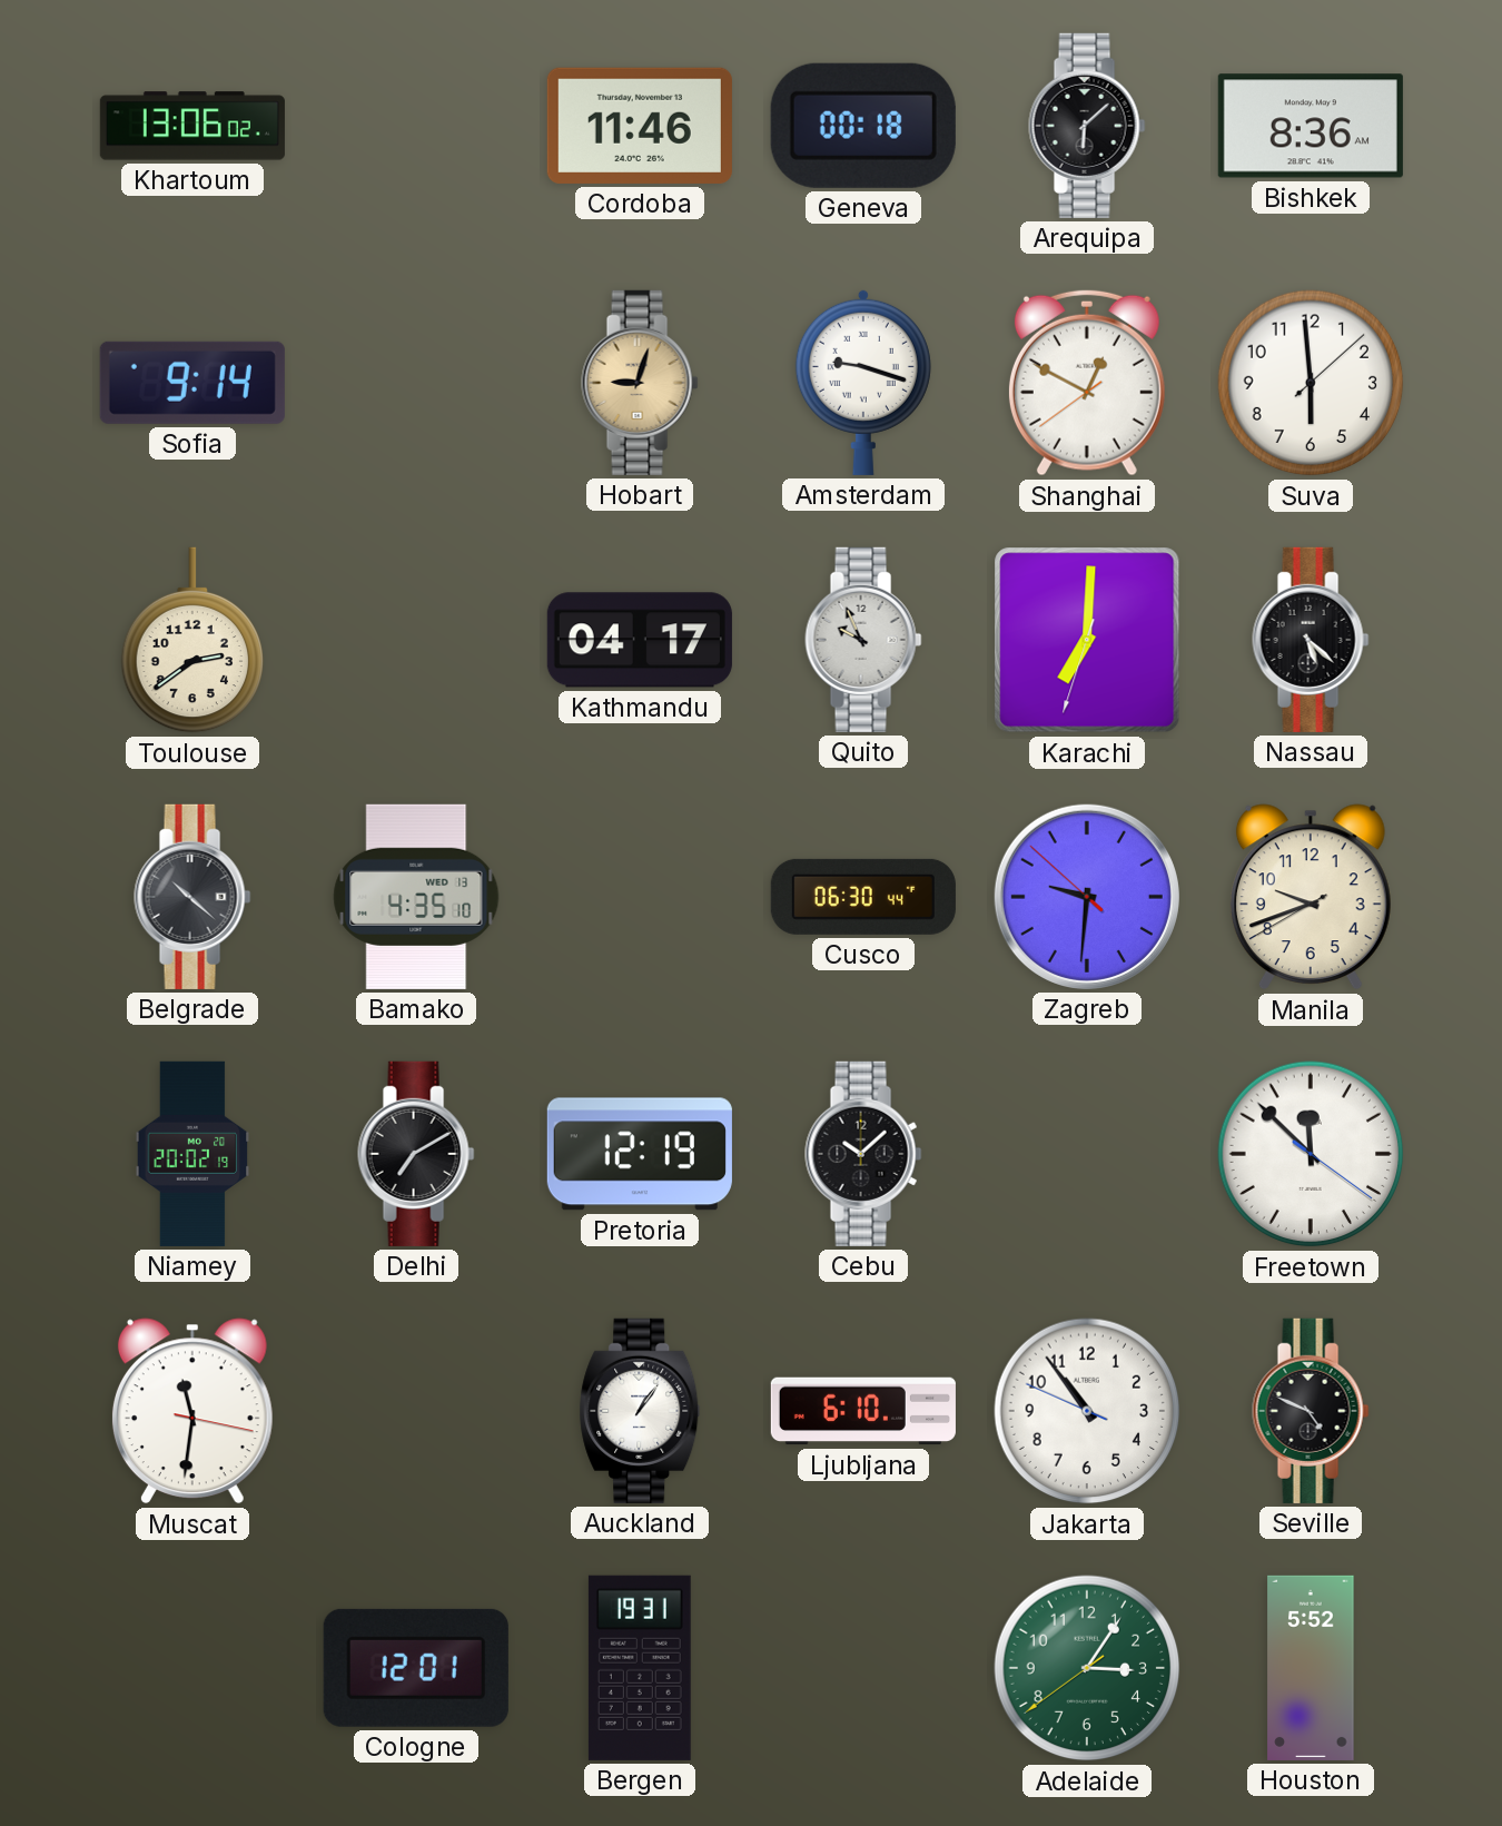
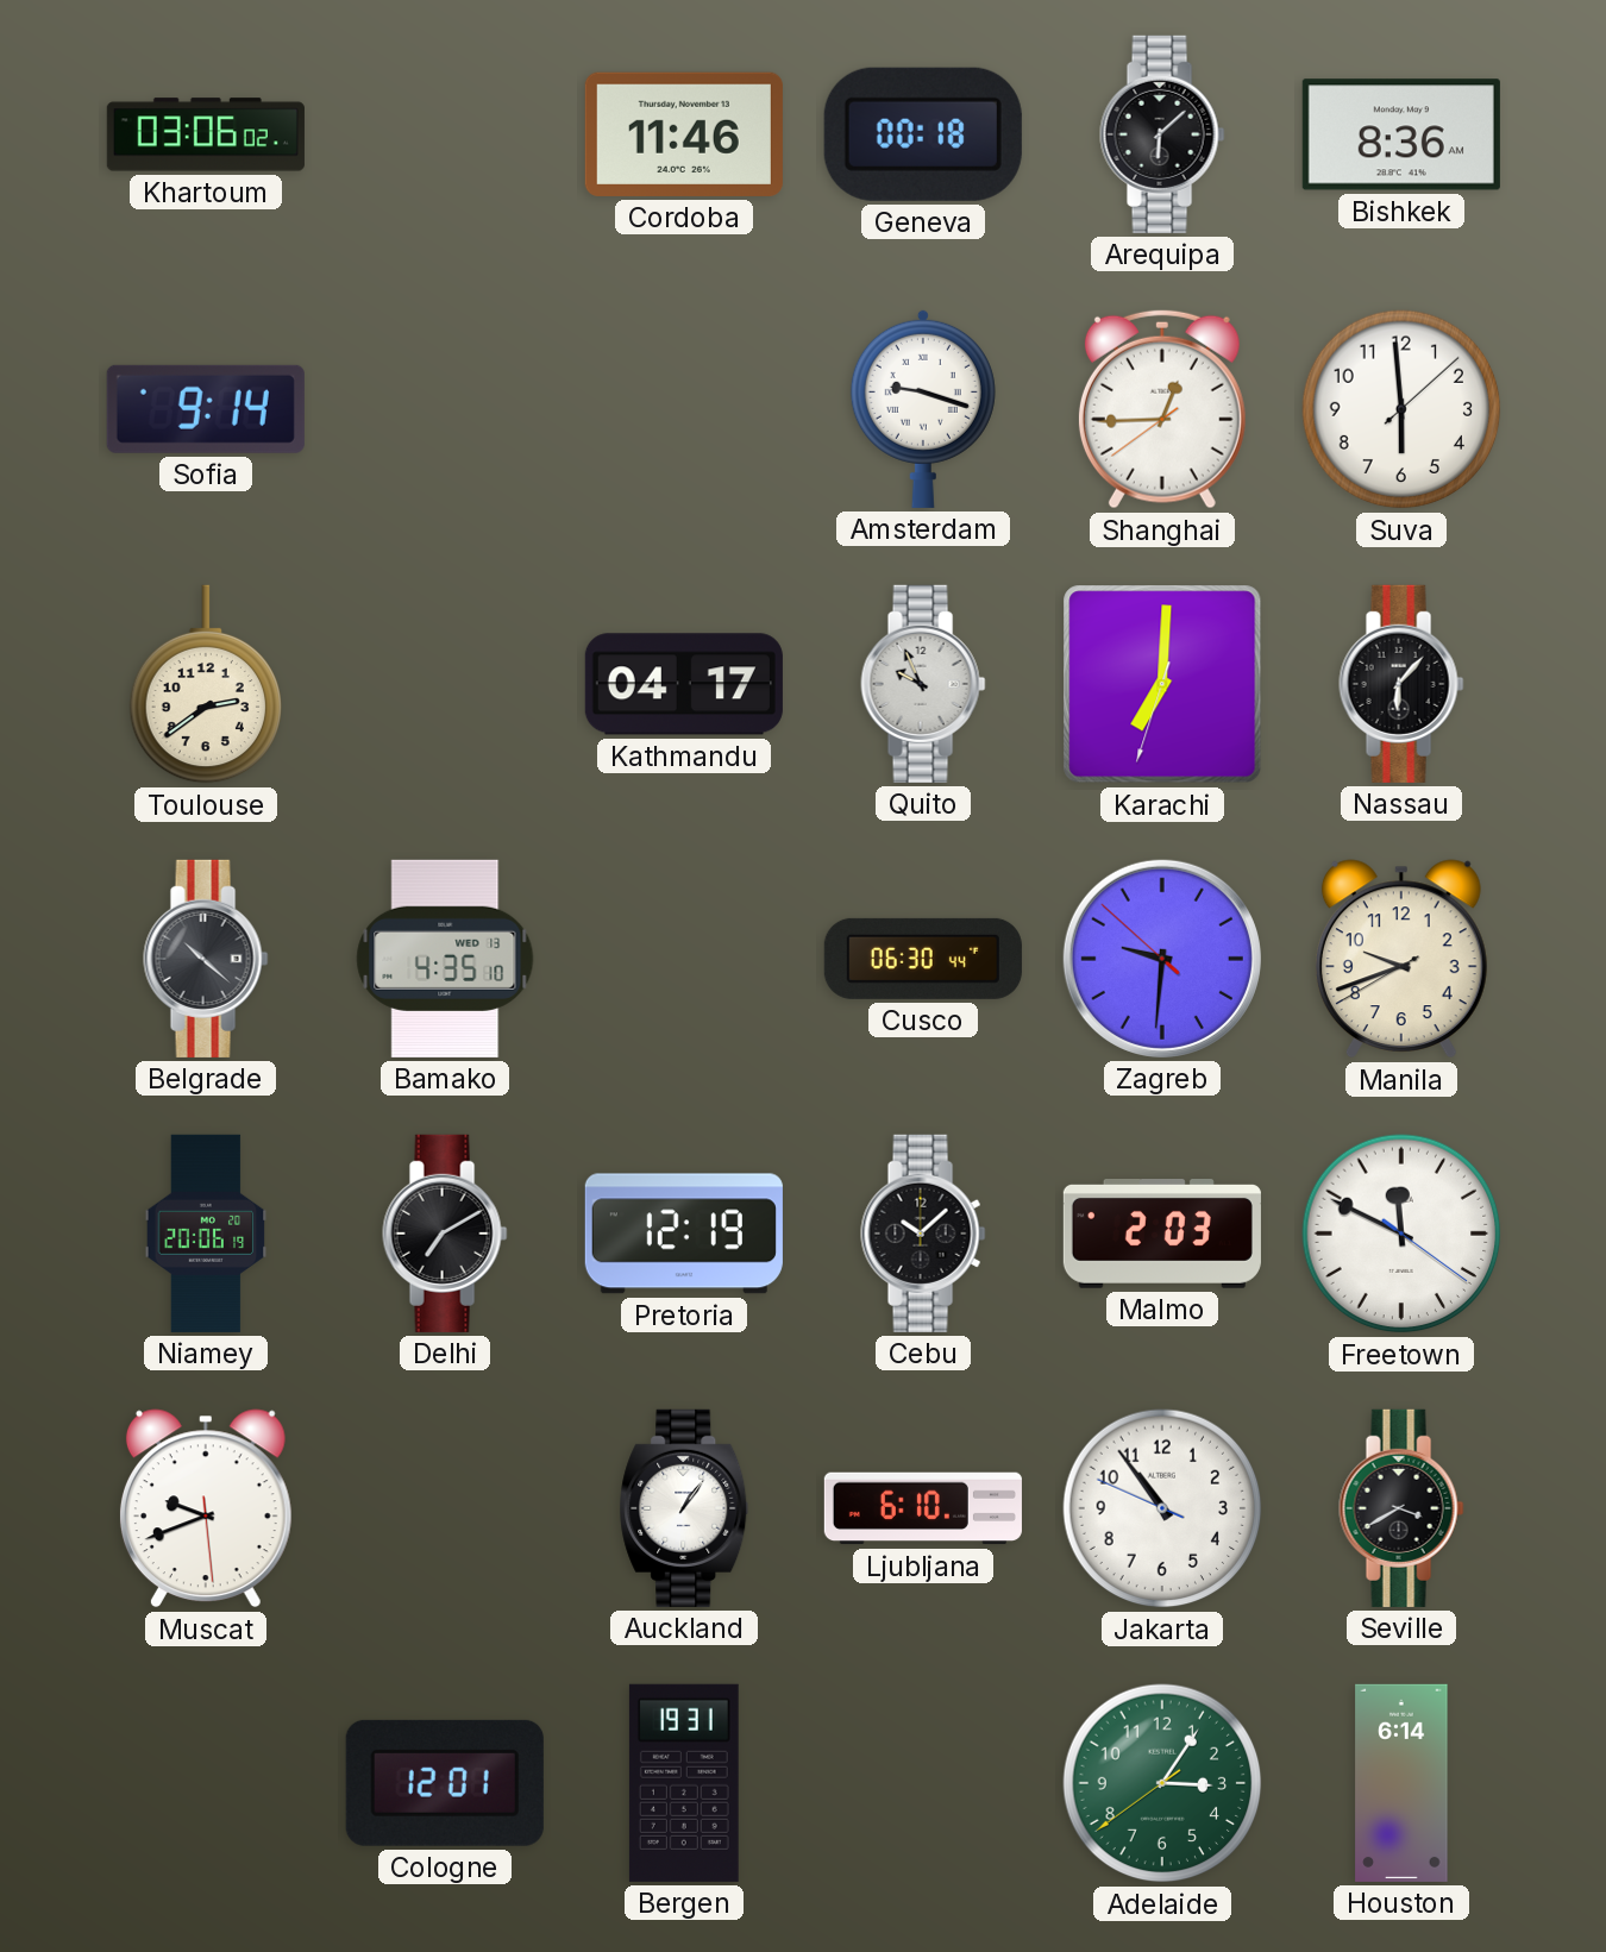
Khartoum: 13:06 -> 03:06 (206, 134)
Hobart: 9:03 -> none (640, 383)
Shanghai: 12:49 -> 12:44 (1162, 409)
Nassau: 5:22 -> 6:07 (1401, 684)
Niamey: 20:02 -> 20:06 (206, 1234)
Malmo: none -> 2:03 (1162, 1235)
Freetown: 11:52 -> 11:49 (1401, 1234)
Muscat: 11:31 -> 9:41 (206, 1508)
Seville: 4:49 -> 3:40 (1401, 1508)
Houston: 5:52 -> 6:14 (1401, 1783)
